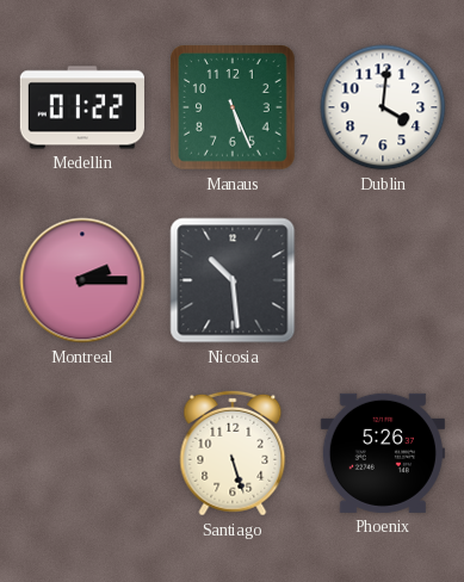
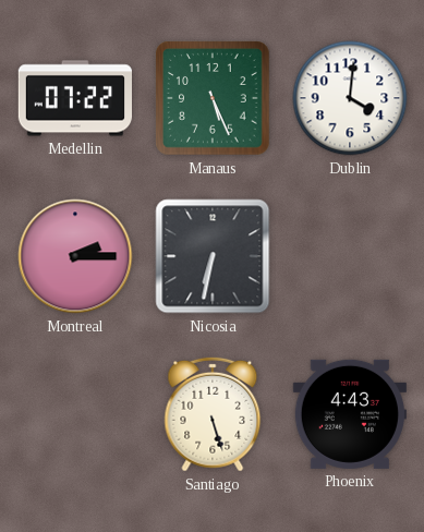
Medellin: 01:22 -> 07:22 (74, 98)
Nicosia: 10:29 -> 6:32 (213, 256)
Phoenix: 5:26 -> 4:43 (350, 414)
